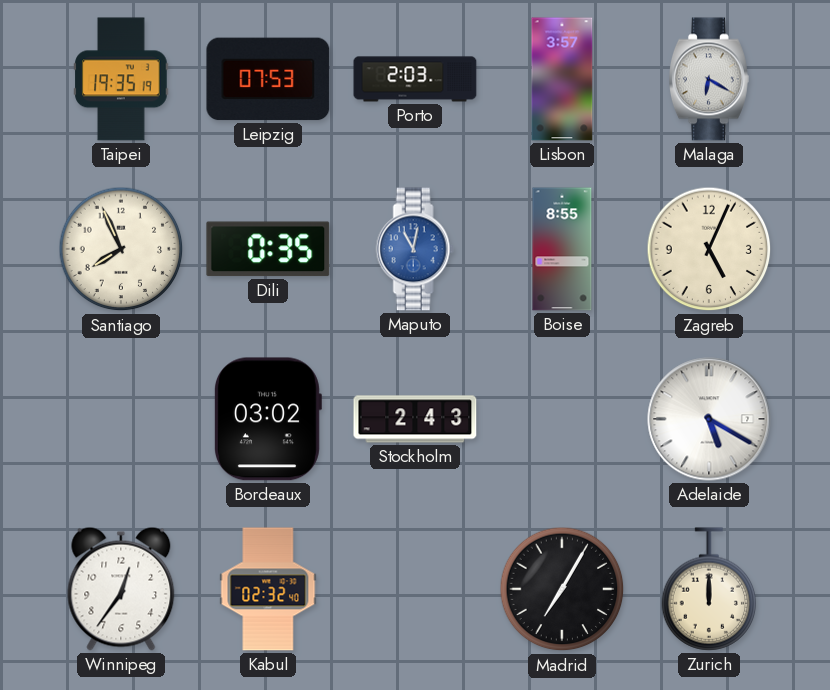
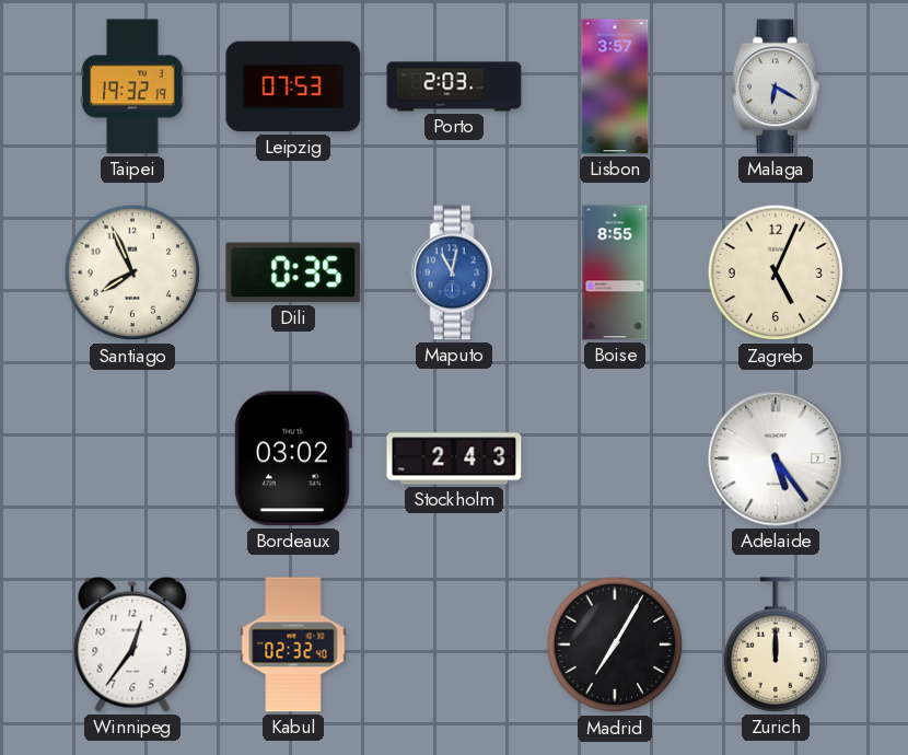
Taipei: 19:35 -> 19:32 (132, 86)
Adelaide: 5:20 -> 5:24 (776, 458)
